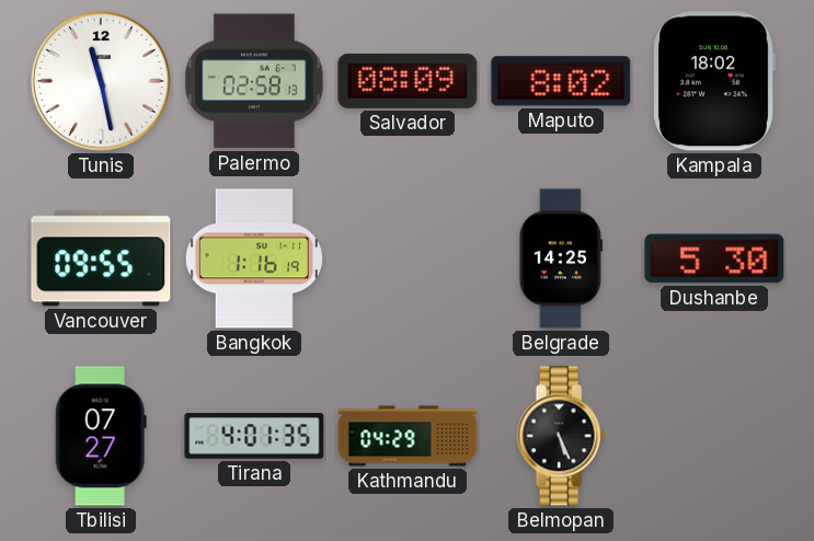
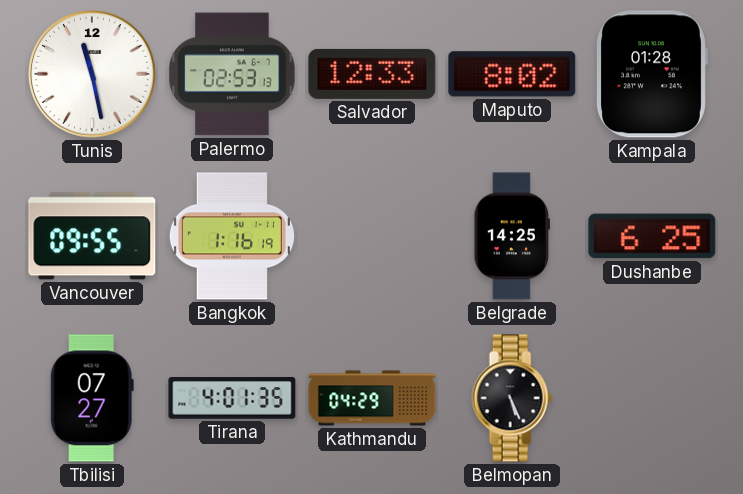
Palermo: 02:58 -> 02:53 (232, 74)
Salvador: 08:09 -> 12:33 (372, 74)
Kampala: 18:02 -> 01:28 (652, 74)
Dushanbe: 5:30 -> 6:25 (652, 236)
